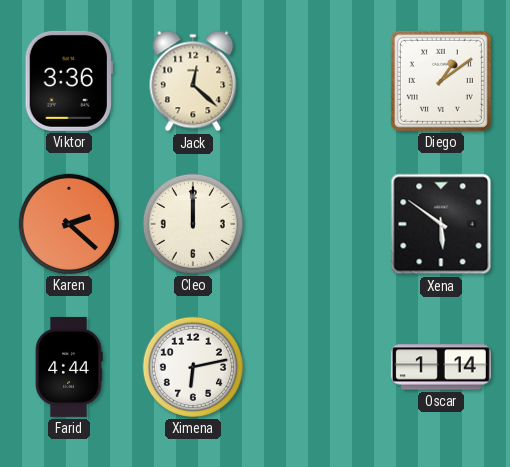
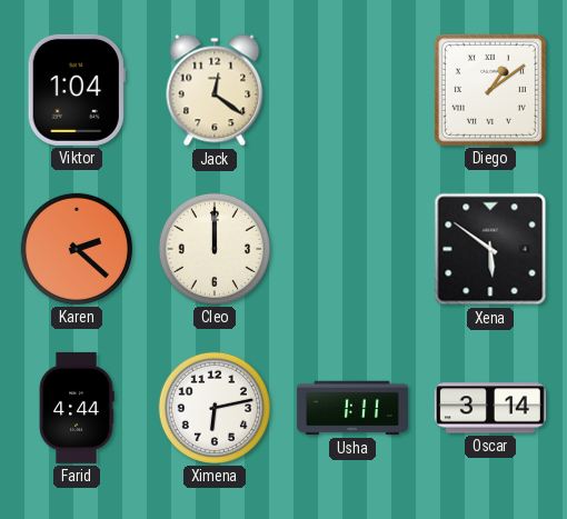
Viktor: 3:36 -> 1:04 (77, 90)
Jack: 12:22 -> 12:21 (215, 90)
Usha: none -> 1:11 (352, 408)
Oscar: 1:14 -> 3:14 (490, 408)
